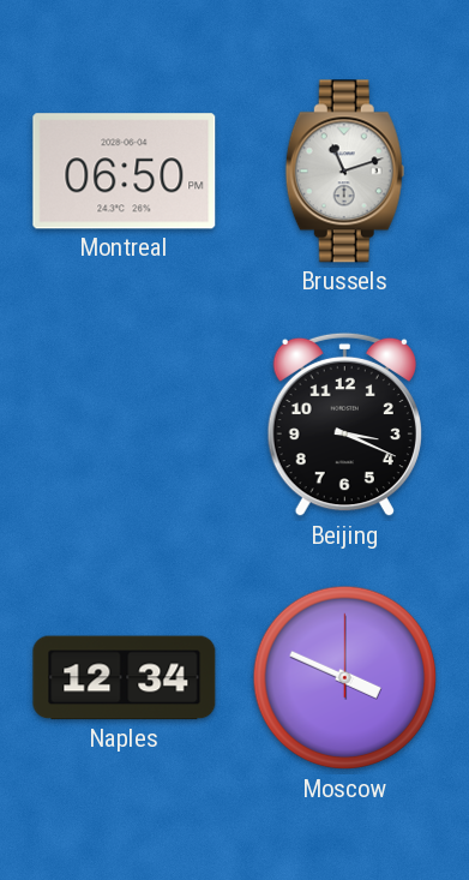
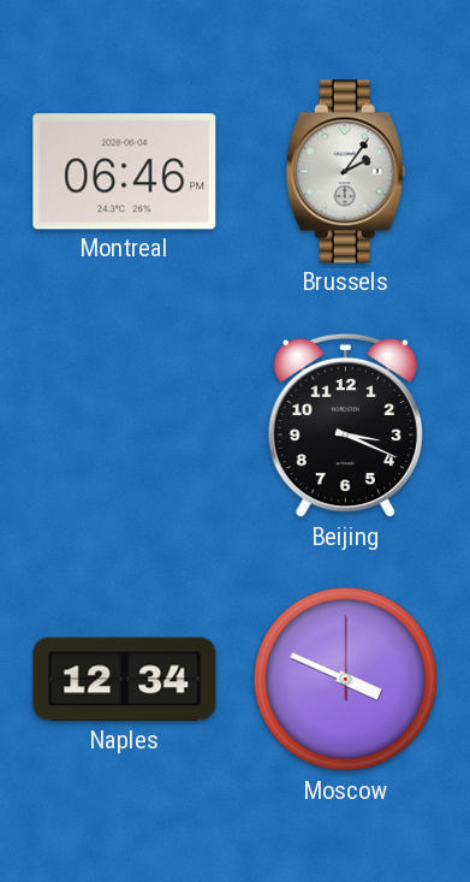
Montreal: 06:50 -> 06:46 (125, 172)
Brussels: 11:12 -> 2:06 (345, 172)
